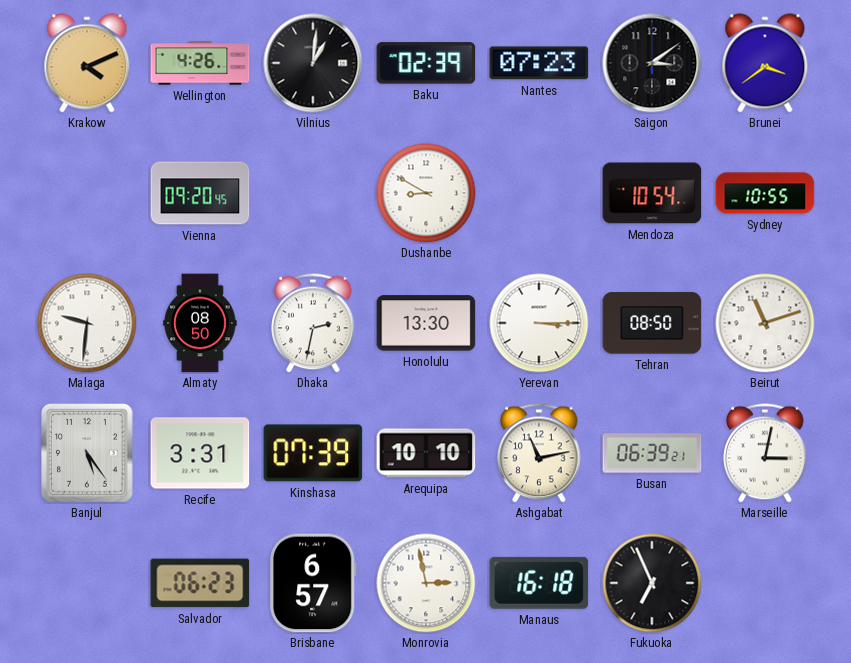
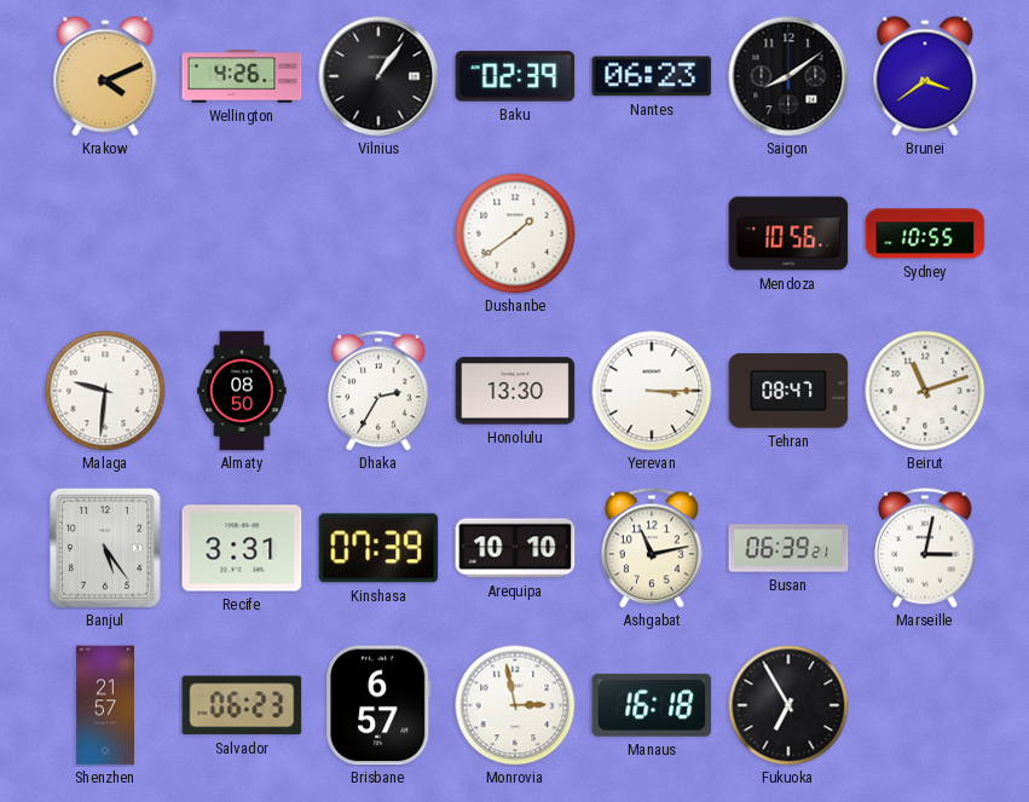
Vilnius: 1:01 -> 1:06 (378, 76)
Nantes: 07:23 -> 06:23 (652, 76)
Saigon: 3:09 -> 8:09 (788, 76)
Vienna: 09:20 -> none (200, 193)
Dushanbe: 8:50 -> 1:39 (515, 233)
Mendoza: 10:54 -> 10:56 (788, 233)
Dhaka: 2:32 -> 2:35 (378, 391)
Tehran: 08:50 -> 08:47 (788, 391)
Shenzhen: none -> 21:57 (105, 705)
Fukuoka: 6:56 -> 6:55 (788, 705)
